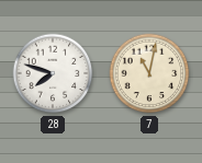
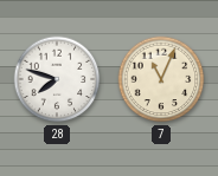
7: 11:02 -> 11:04 (161, 79)
